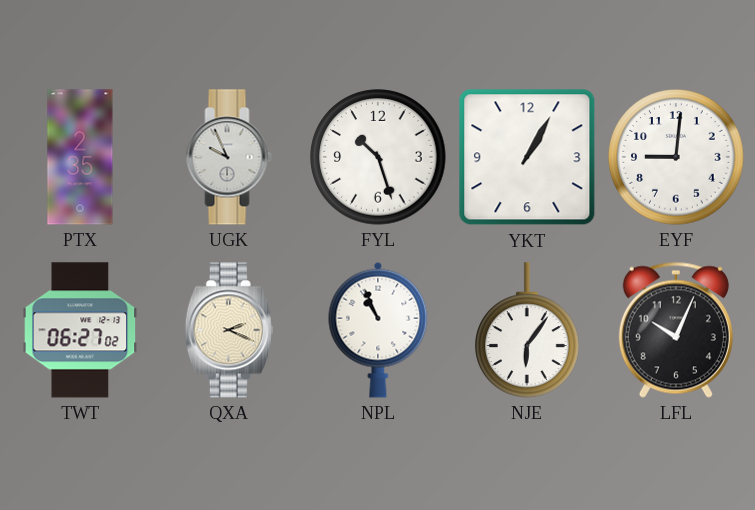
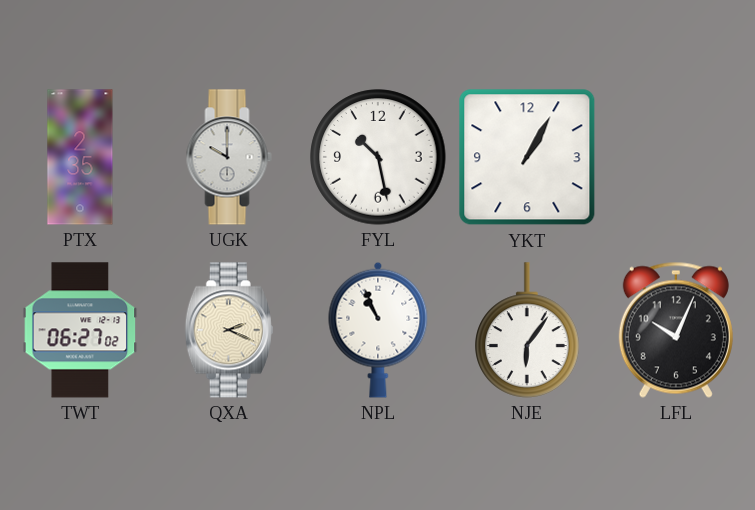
UGK: 9:56 -> 10:00 (229, 157)
FYL: 10:27 -> 10:28 (378, 157)
EYF: 9:01 -> none (676, 157)
